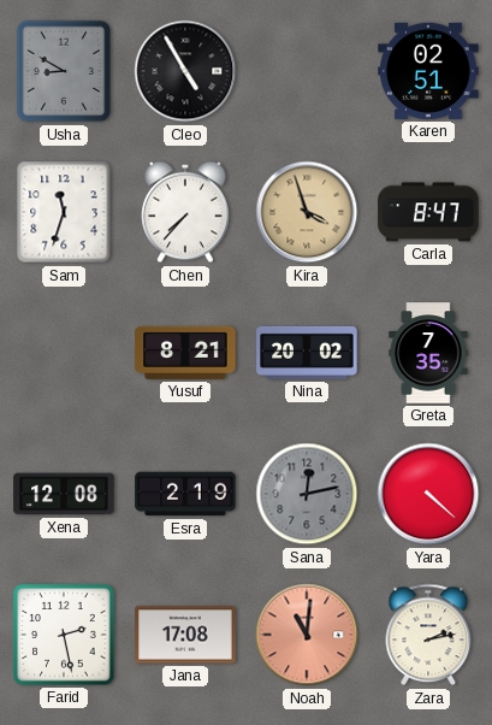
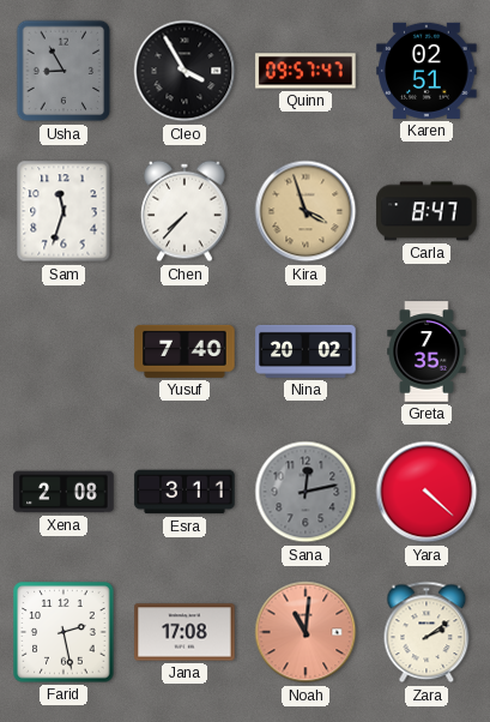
Usha: 8:50 -> 8:55 (63, 71)
Cleo: 4:55 -> 3:55 (184, 71)
Quinn: none -> 09:57 (306, 71)
Yusuf: 8:21 -> 7:40 (184, 351)
Xena: 12:08 -> 2:08 (63, 492)
Esra: 2:19 -> 3:11 (184, 492)
Zara: 2:13 -> 2:09 (427, 632)
